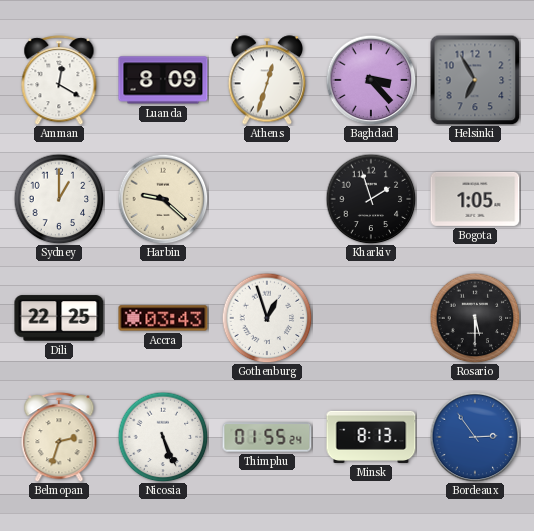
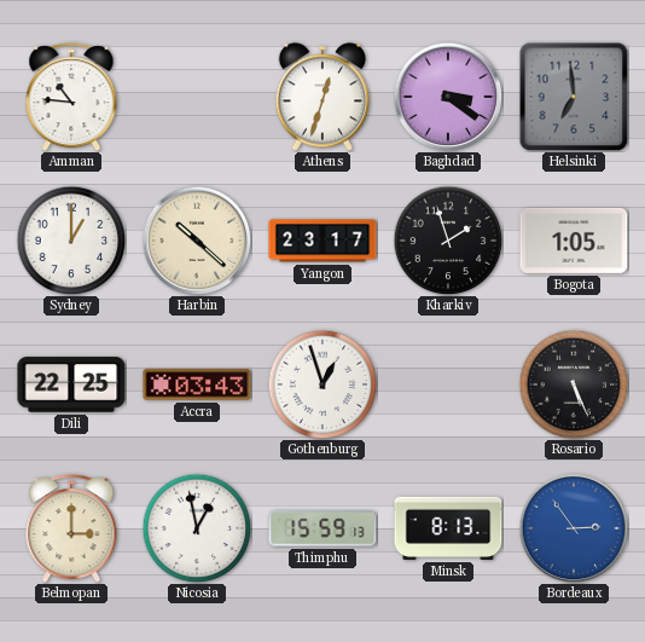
Amman: 12:20 -> 10:46 (71, 97)
Luanda: 8:09 -> none (163, 80)
Baghdad: 3:23 -> 3:21 (448, 97)
Helsinki: 6:55 -> 6:59 (574, 97)
Harbin: 9:22 -> 10:22 (197, 241)
Yangon: none -> 23:17 (322, 241)
Rosario: 5:30 -> 5:26 (574, 384)
Belmopan: 2:33 -> 3:00 (71, 528)
Nicosia: 5:26 -> 12:58 (197, 528)
Thimphu: 01:55 -> 15:59 (322, 528)
